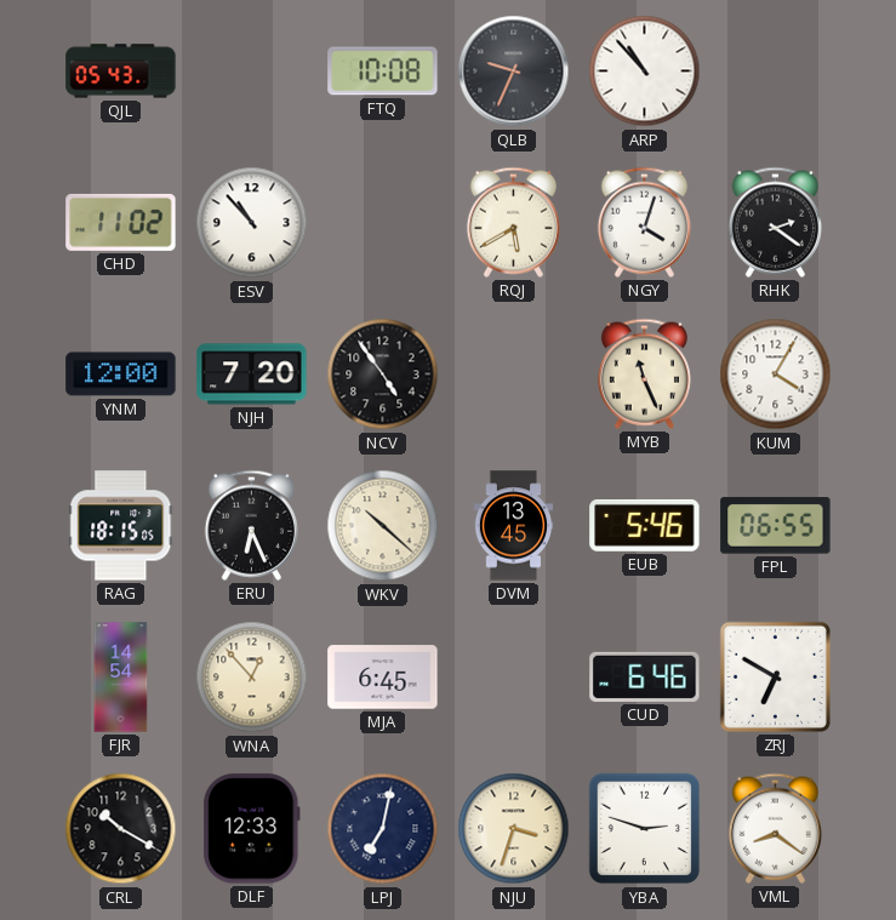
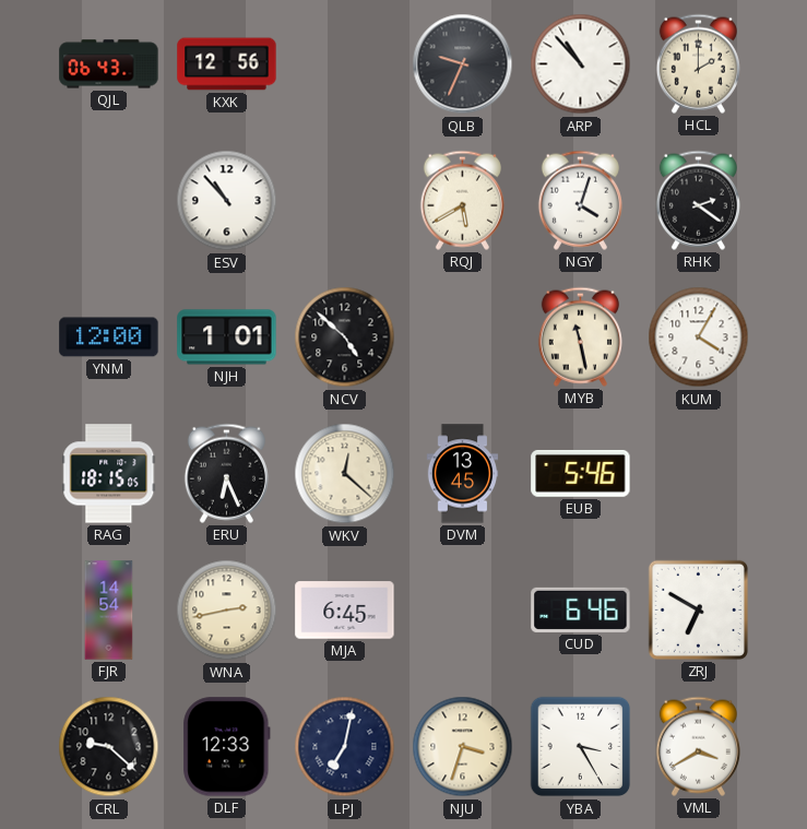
QJL: 05:43 -> 06:43 (109, 64)
KXK: none -> 12:56 (227, 64)
FTQ: 10:08 -> none (383, 72)
HCL: none -> 2:00 (698, 63)
CHD: 11:02 -> none (121, 222)
NJH: 7:20 -> 1:01 (227, 337)
NCV: 4:54 -> 4:52 (345, 337)
MYB: 11:26 -> 11:28 (580, 336)
WKV: 10:22 -> 12:22 (345, 474)
FPL: 06:55 -> none (776, 526)
WNA: 12:53 -> 2:43 (227, 611)
CRL: 10:20 -> 9:22 (109, 747)
YBA: 2:48 -> 3:25 (581, 747)
VML: 8:21 -> 3:40 (698, 746)
